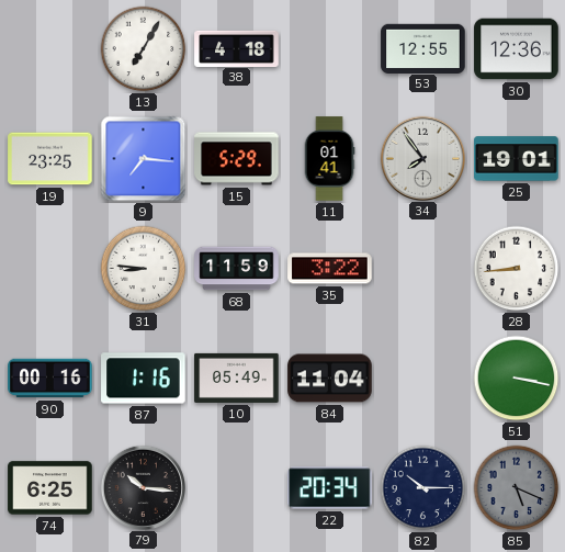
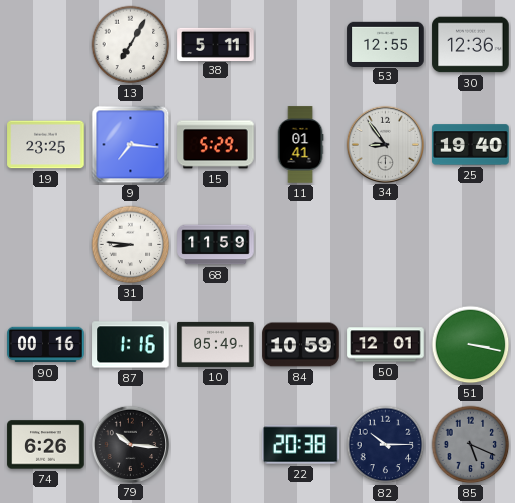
38: 4:18 -> 5:11 (216, 44)
34: 7:54 -> 8:54 (385, 144)
25: 19:01 -> 19:40 (471, 145)
35: 3:22 -> none (330, 269)
28: 8:44 -> none (517, 269)
84: 11:04 -> 10:59 (301, 345)
50: none -> 12:01 (386, 345)
74: 6:25 -> 6:26 (46, 445)
22: 20:34 -> 20:38 (301, 445)
